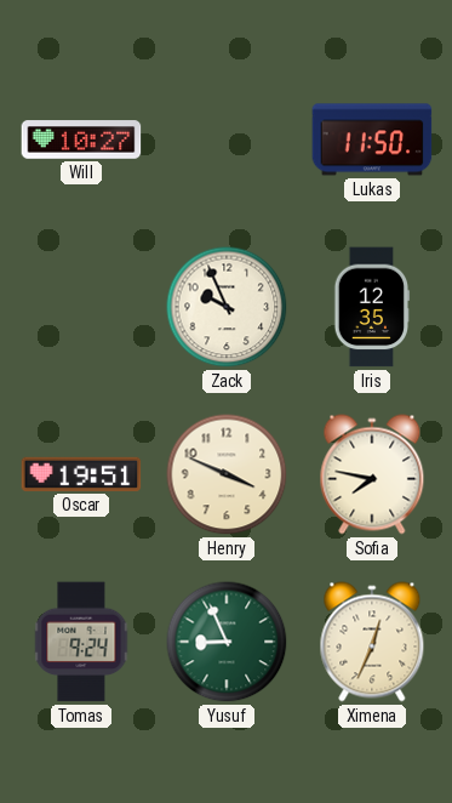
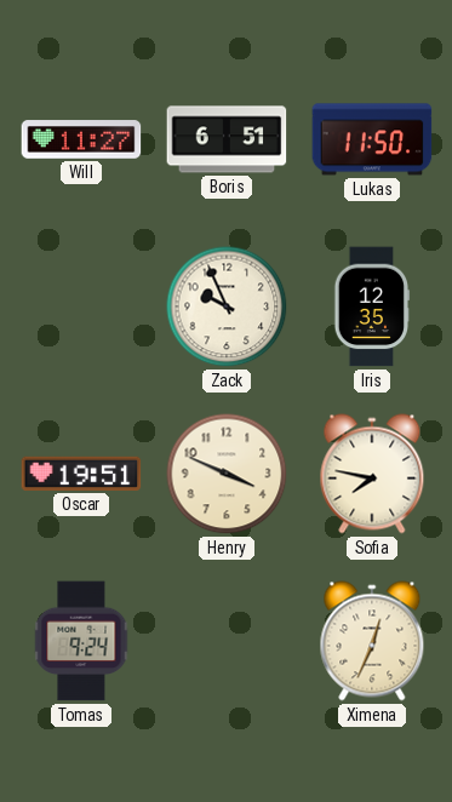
Will: 10:27 -> 11:27 (81, 139)
Boris: none -> 6:51 (227, 139)
Yusuf: 8:56 -> none (227, 642)
